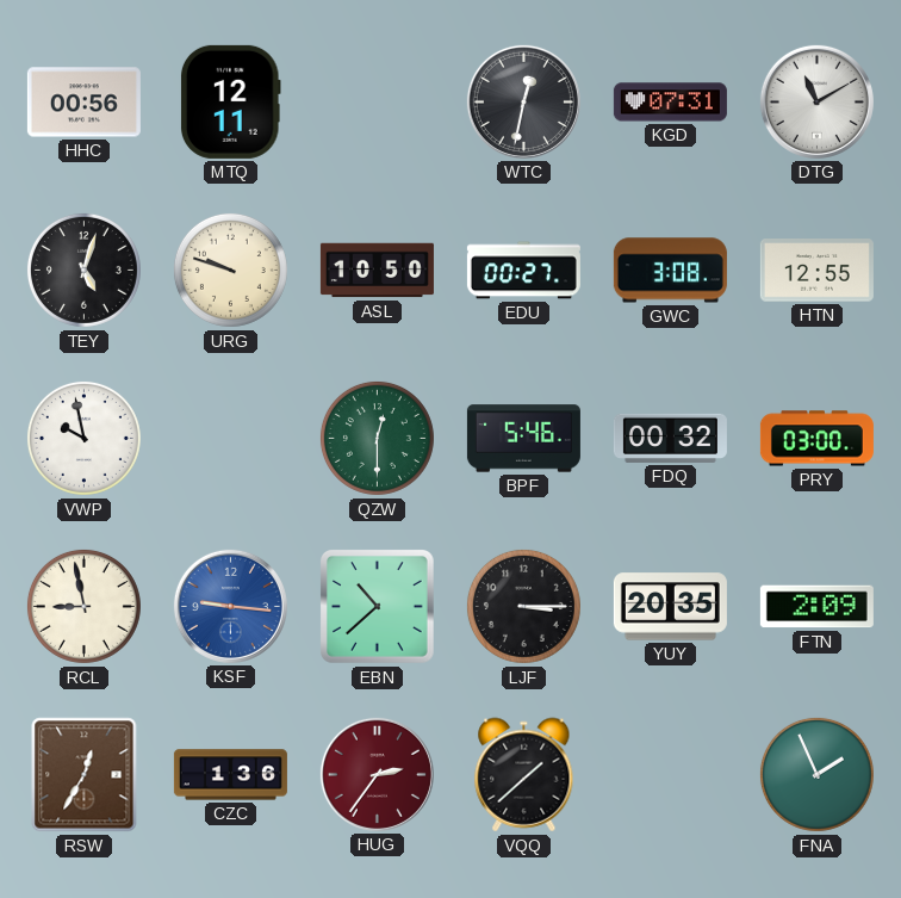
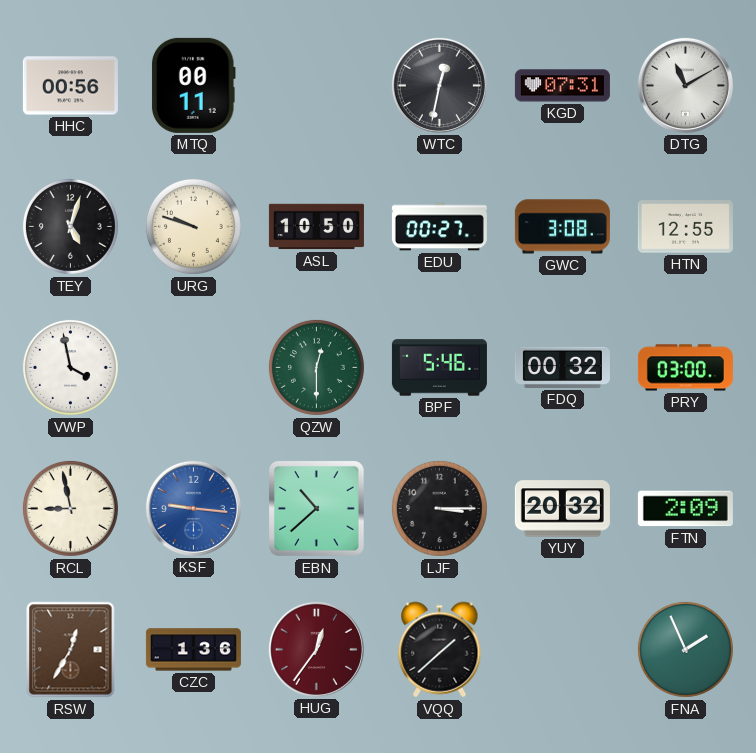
MTQ: 12:11 -> 00:11 (193, 85)
VWP: 9:58 -> 3:58 (70, 367)
YUY: 20:35 -> 20:32 (562, 509)
HUG: 2:36 -> 12:36 (316, 649)
